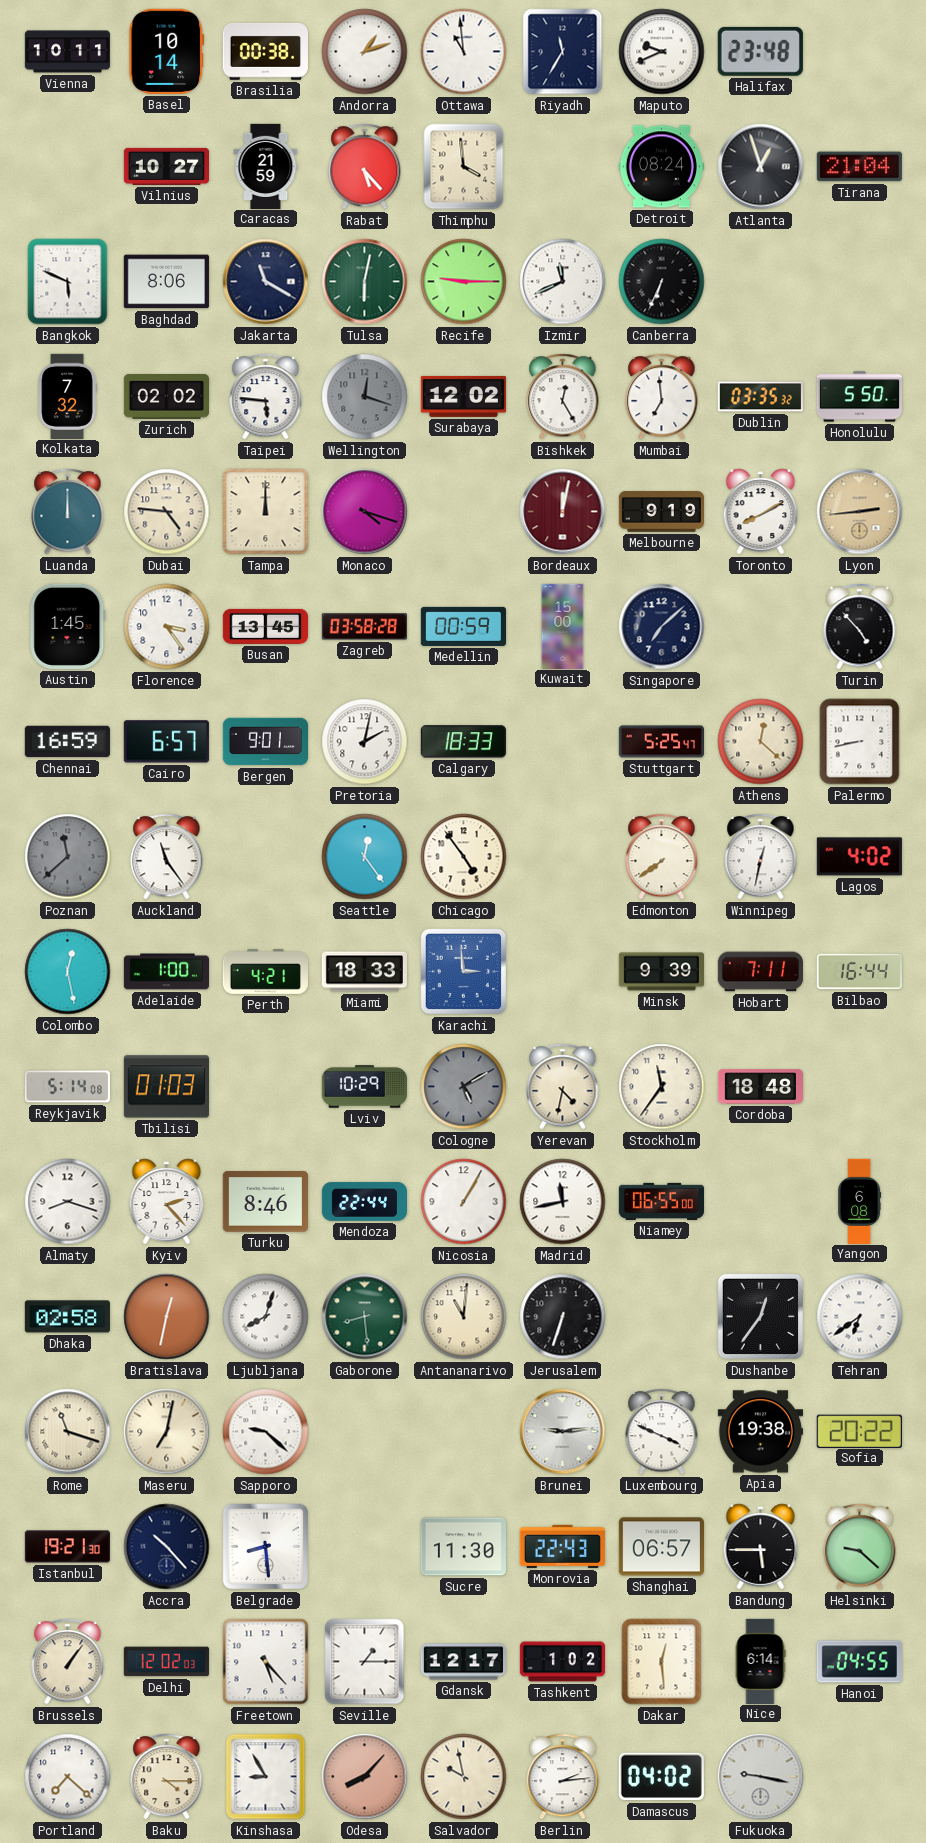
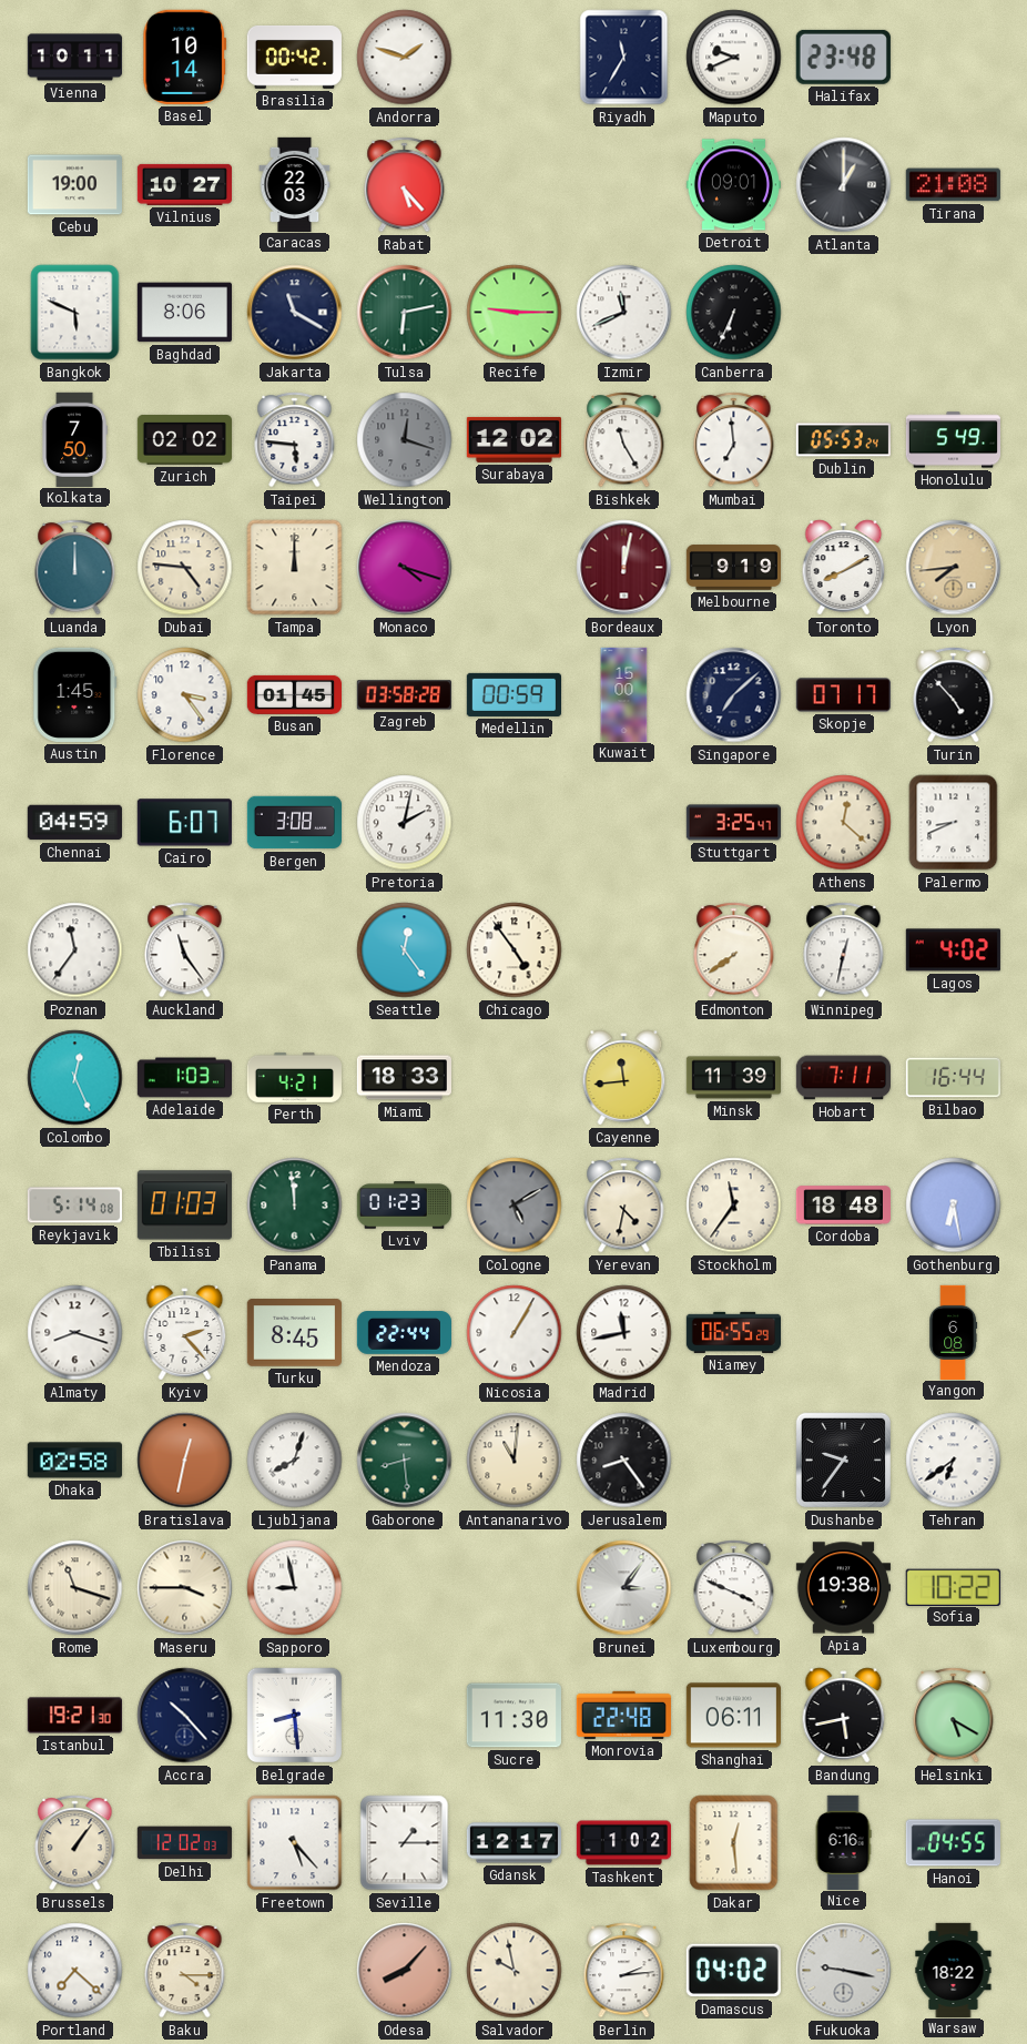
Brasilia: 00:38 -> 00:42 (294, 57)
Andorra: 1:12 -> 1:48 (405, 58)
Ottawa: 10:59 -> none (464, 52)
Cebu: none -> 19:00 (74, 185)
Caracas: 21:59 -> 22:03 (295, 184)
Thimphu: 3:59 -> none (464, 167)
Detroit: 08:24 -> 09:01 (733, 185)
Atlanta: 12:57 -> 1:00 (844, 185)
Tirana: 21:04 -> 21:08 (953, 185)
Tulsa: 6:02 -> 6:13 (405, 313)
Kolkata: 7:32 -> 7:50 (74, 439)
Bishkek: 12:25 -> 11:25 (624, 440)
Dublin: 03:35 -> 05:53 (843, 440)
Honolulu: 5:50 -> 5:49 (953, 440)
Lyon: 2:44 -> 7:44 (954, 568)
Busan: 13:45 -> 01:45 (294, 694)
Skopje: none -> 07:17 (843, 695)
Chennai: 16:59 -> 04:59 (74, 823)
Cairo: 6:57 -> 6:07 (184, 823)
Bergen: 9:01 -> 3:08 (294, 823)
Calgary: 18:33 -> none (463, 742)
Stuttgart: 5:25 -> 3:25 (733, 823)
Palermo: 8:43 -> 8:41 (954, 823)
Poznan: 11:38 -> 11:36 (75, 950)
Poznan dial: grey -> white (75, 950)
Colombo: 12:28 -> 12:26 (75, 1078)
Adelaide: 1:00 -> 1:03 (184, 1078)
Karachi: 2:59 -> none (464, 972)
Cayenne: none -> 11:44 (624, 1078)
Minsk: 9:39 -> 11:39 (733, 1078)
Panama: none -> 11:59 (295, 1206)
Lviv: 10:29 -> 01:23 (404, 1206)
Gothenburg: none -> 6:28 (954, 1206)
Turku: 8:46 -> 8:45 (294, 1333)
Niamey: 06:55:00 -> 06:55:29 (733, 1332)
Jerusalem: 6:33 -> 8:24 (624, 1461)
Dushanbe: 12:36 -> 9:36 (844, 1461)
Maseru: 7:02 -> 3:45 (185, 1588)
Sapporo: 9:22 -> 8:58 (295, 1588)
Brunei: 9:14 -> 3:06 (624, 1588)
Sofia: 20:22 -> 10:22 (953, 1587)
Monrovia: 22:43 -> 22:48 (623, 1715)
Shanghai: 06:57 -> 06:11 (733, 1716)
Bandung: 5:45 -> 5:43 (844, 1716)
Helsinki: 9:22 -> 5:20 (954, 1716)
Nice: 6:14 -> 6:16 (843, 1842)
Kinshasa: 8:55 -> none (266, 1777)
Warsaw: none -> 18:22 (954, 1970)
